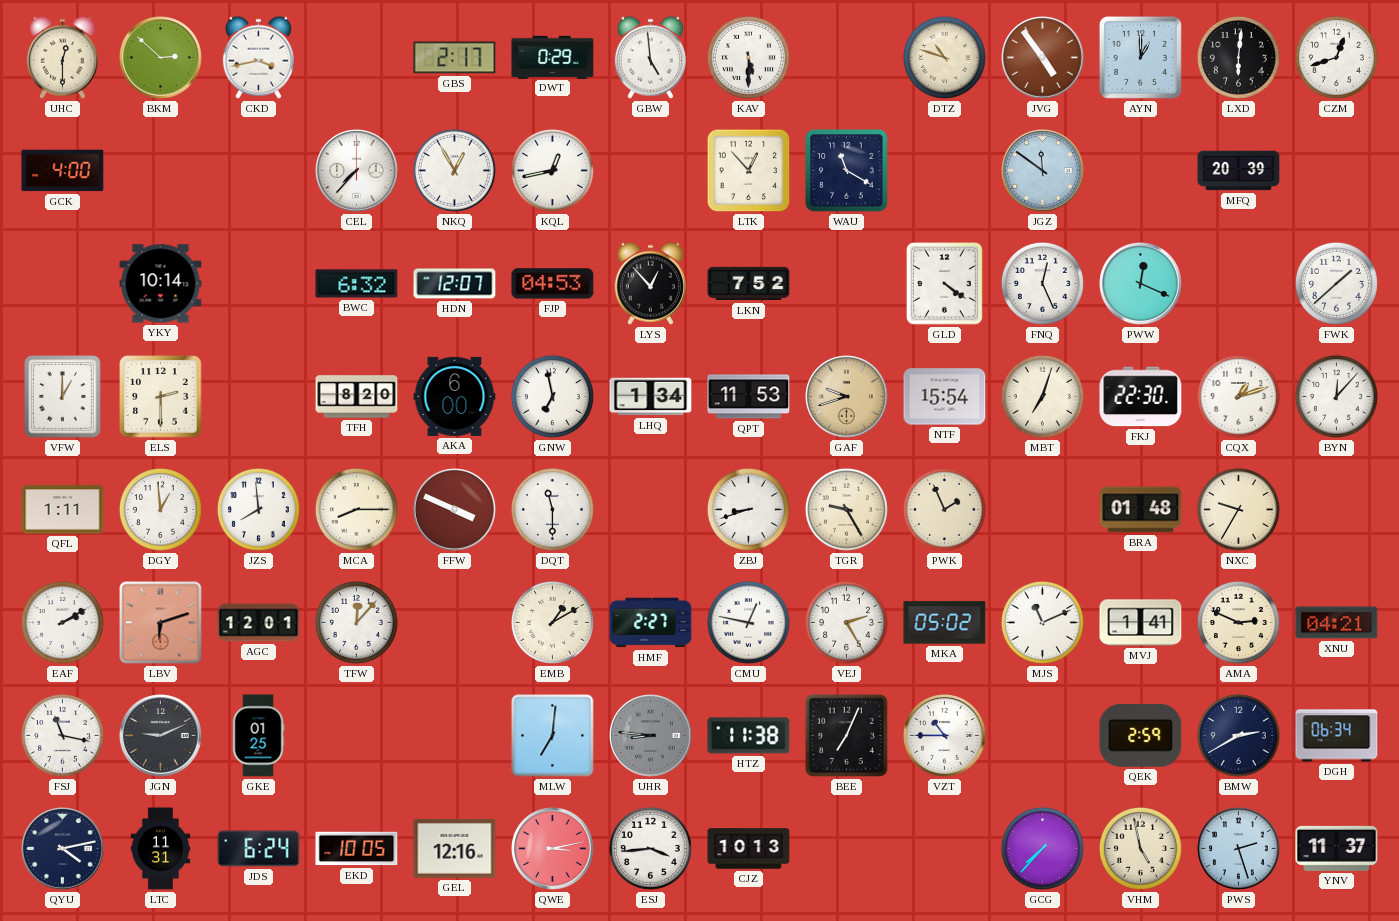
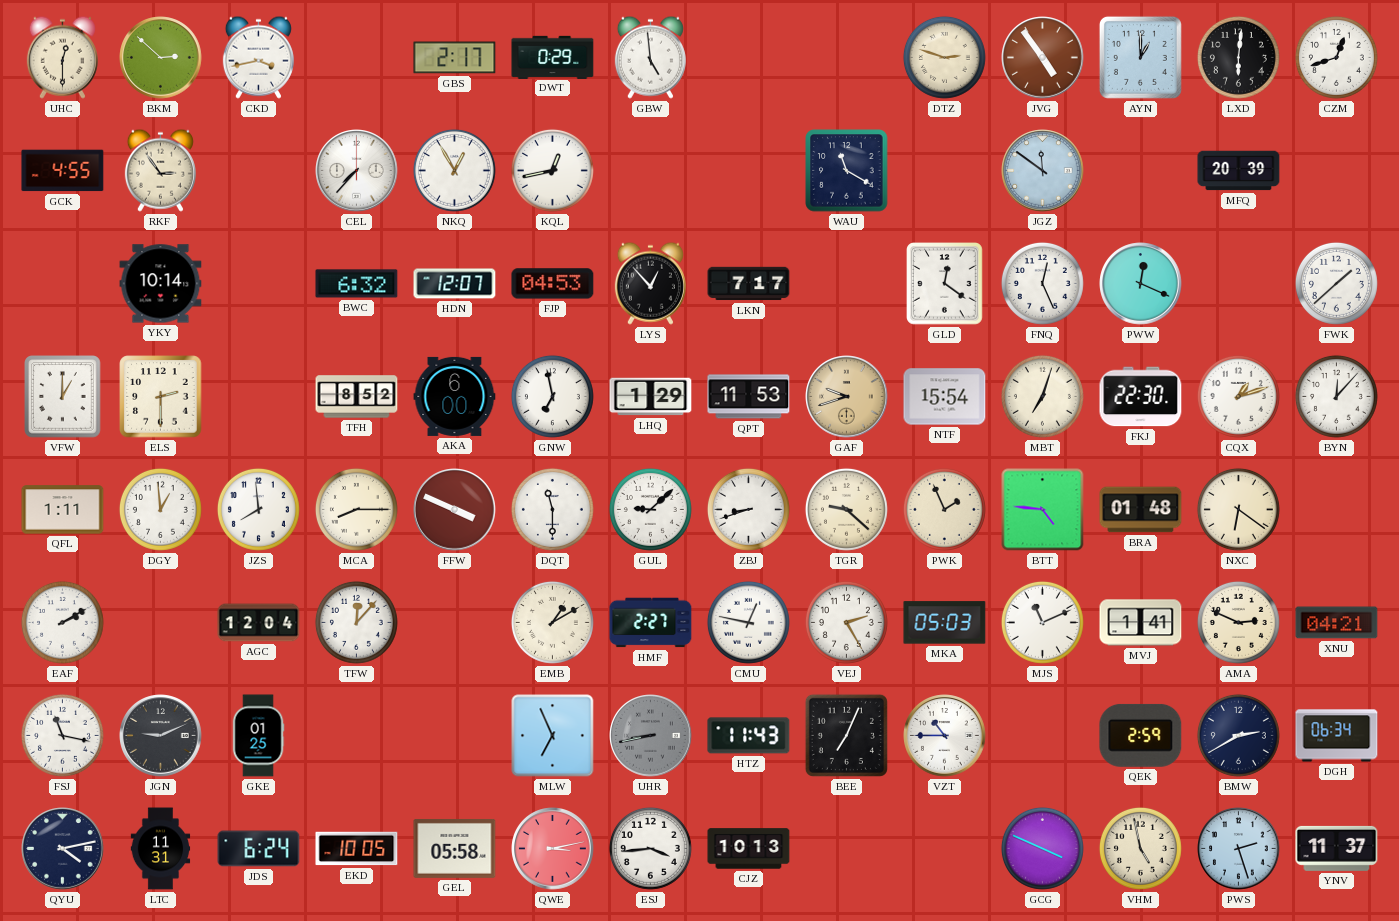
KAV: 5:30 -> none (748, 57)
DTZ: 10:48 -> 2:48 (944, 57)
GCK: 4:00 -> 4:55 (63, 171)
RKF: none -> 2:54 (160, 170)
LTK: 12:53 -> none (749, 171)
LKN: 7:52 -> 7:17 (749, 284)
GLD: 4:21 -> 12:21 (945, 284)
TFH: 8:20 -> 8:52 (357, 397)
LHQ: 1:34 -> 1:29 (651, 397)
GUL: none -> 9:08 (650, 509)
TGR: 9:25 -> 9:22 (846, 509)
BTT: none -> 4:46 (1043, 510)
NXC: 9:35 -> 6:21 (1238, 509)
LBV: 6:12 -> none (161, 623)
AGC: 12:01 -> 12:04 (259, 623)
MKA: 05:02 -> 05:03 (945, 623)
MLW: 7:01 -> 6:56 (553, 736)
UHR: 8:46 -> 8:43 (651, 736)
HTZ: 11:38 -> 11:43 (749, 736)
GEL: 12:16 -> 05:58 (455, 848)
GCG: 7:37 -> 3:49 (1042, 848)
